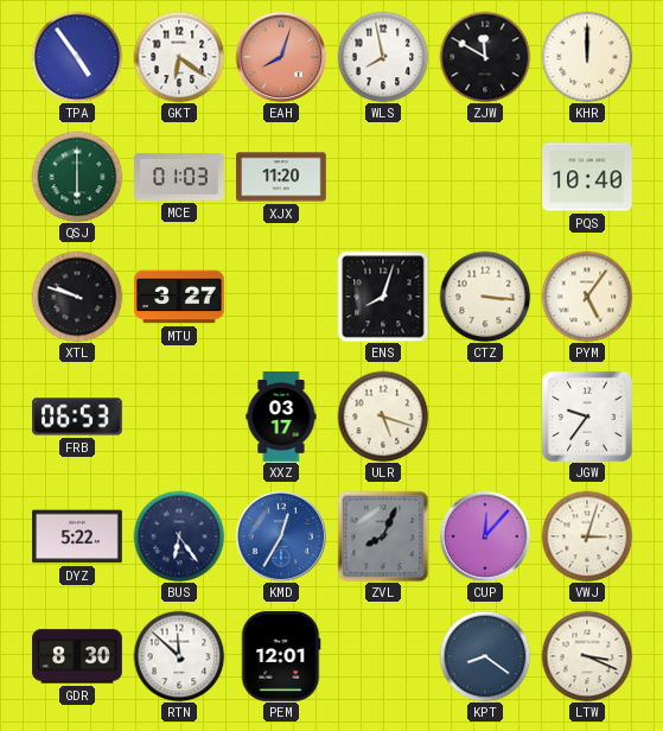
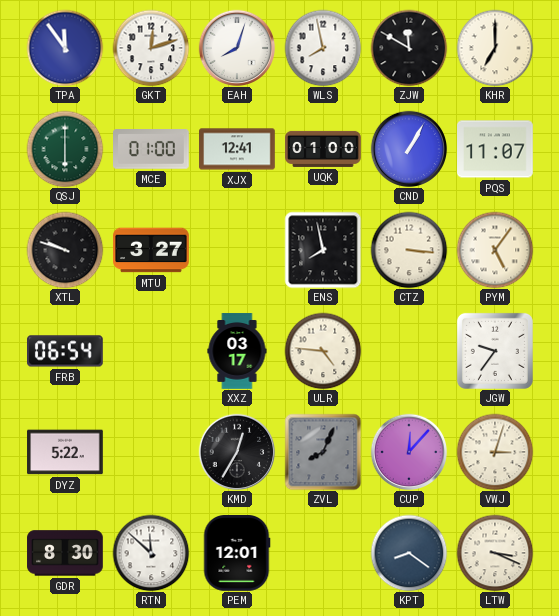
TPA: 4:54 -> 11:54 (65, 48)
GKT: 6:21 -> 12:12 (151, 48)
EAH dial: salmon -> white (237, 48)
KHR: 12:00 -> 7:00 (495, 48)
MCE: 01:03 -> 01:00 (152, 149)
XJX: 11:20 -> 12:41 (237, 149)
UQK: none -> 01:00 (323, 149)
CND: none -> 1:05 (409, 149)
PQS: 10:40 -> 11:07 (495, 149)
ENS: 8:03 -> 7:58 (323, 250)
FRB: 06:53 -> 06:54 (66, 351)
ULR: 5:18 -> 4:46 (323, 351)
BUS: 6:24 -> none (179, 536)
KMD dial: blue -> black (237, 452)
